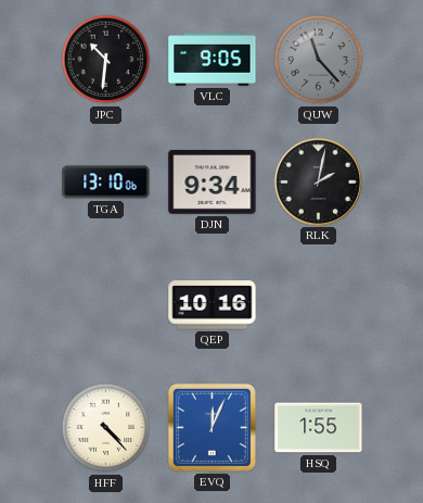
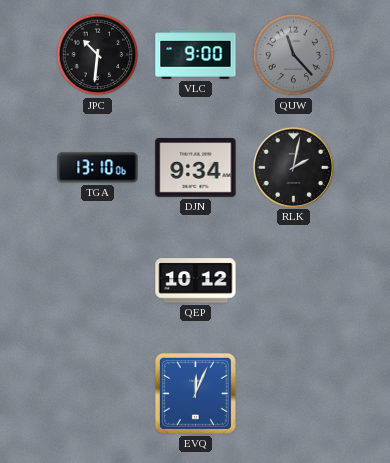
VLC: 9:05 -> 9:00 (196, 55)
QEP: 10:16 -> 10:12 (196, 281)
HFF: 4:23 -> none (106, 428)
HSQ: 1:55 -> none (319, 428)
